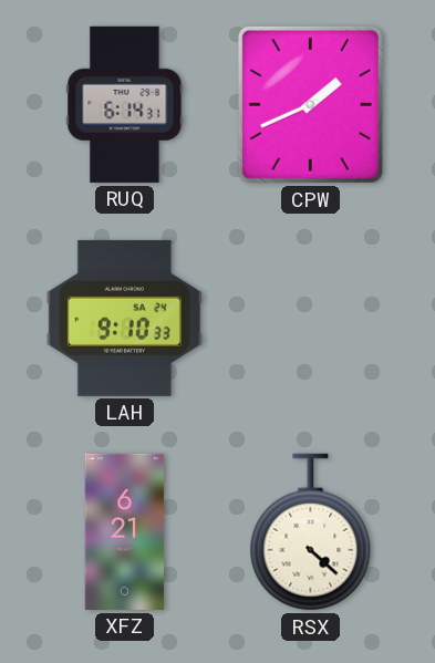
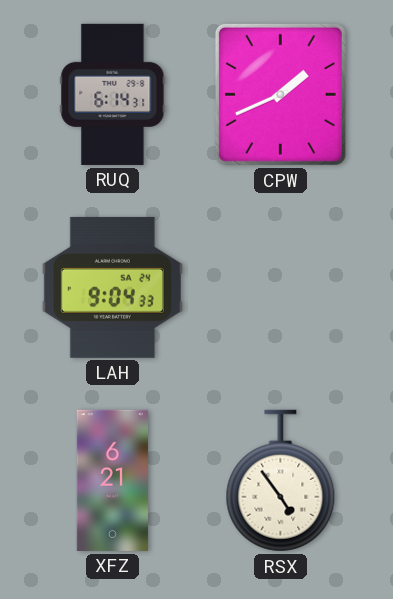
LAH: 9:10 -> 9:04 (112, 287)
RSX: 4:22 -> 4:54 (281, 481)
